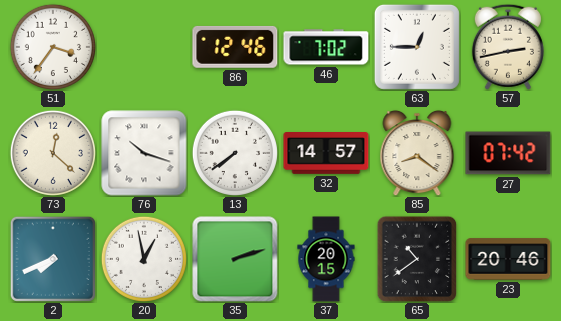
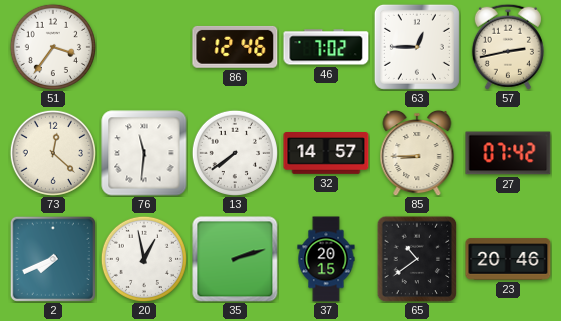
76: 10:18 -> 11:31 (144, 153)
85: 8:21 -> 8:45 (417, 153)
